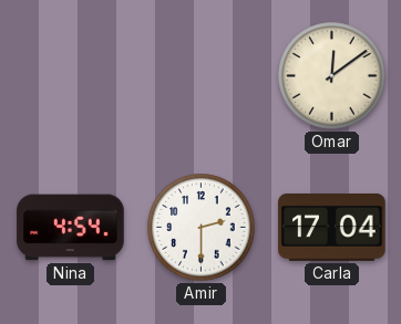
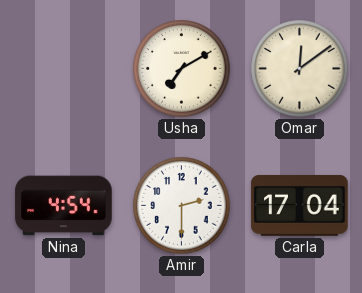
Usha: none -> 7:10 (182, 69)
